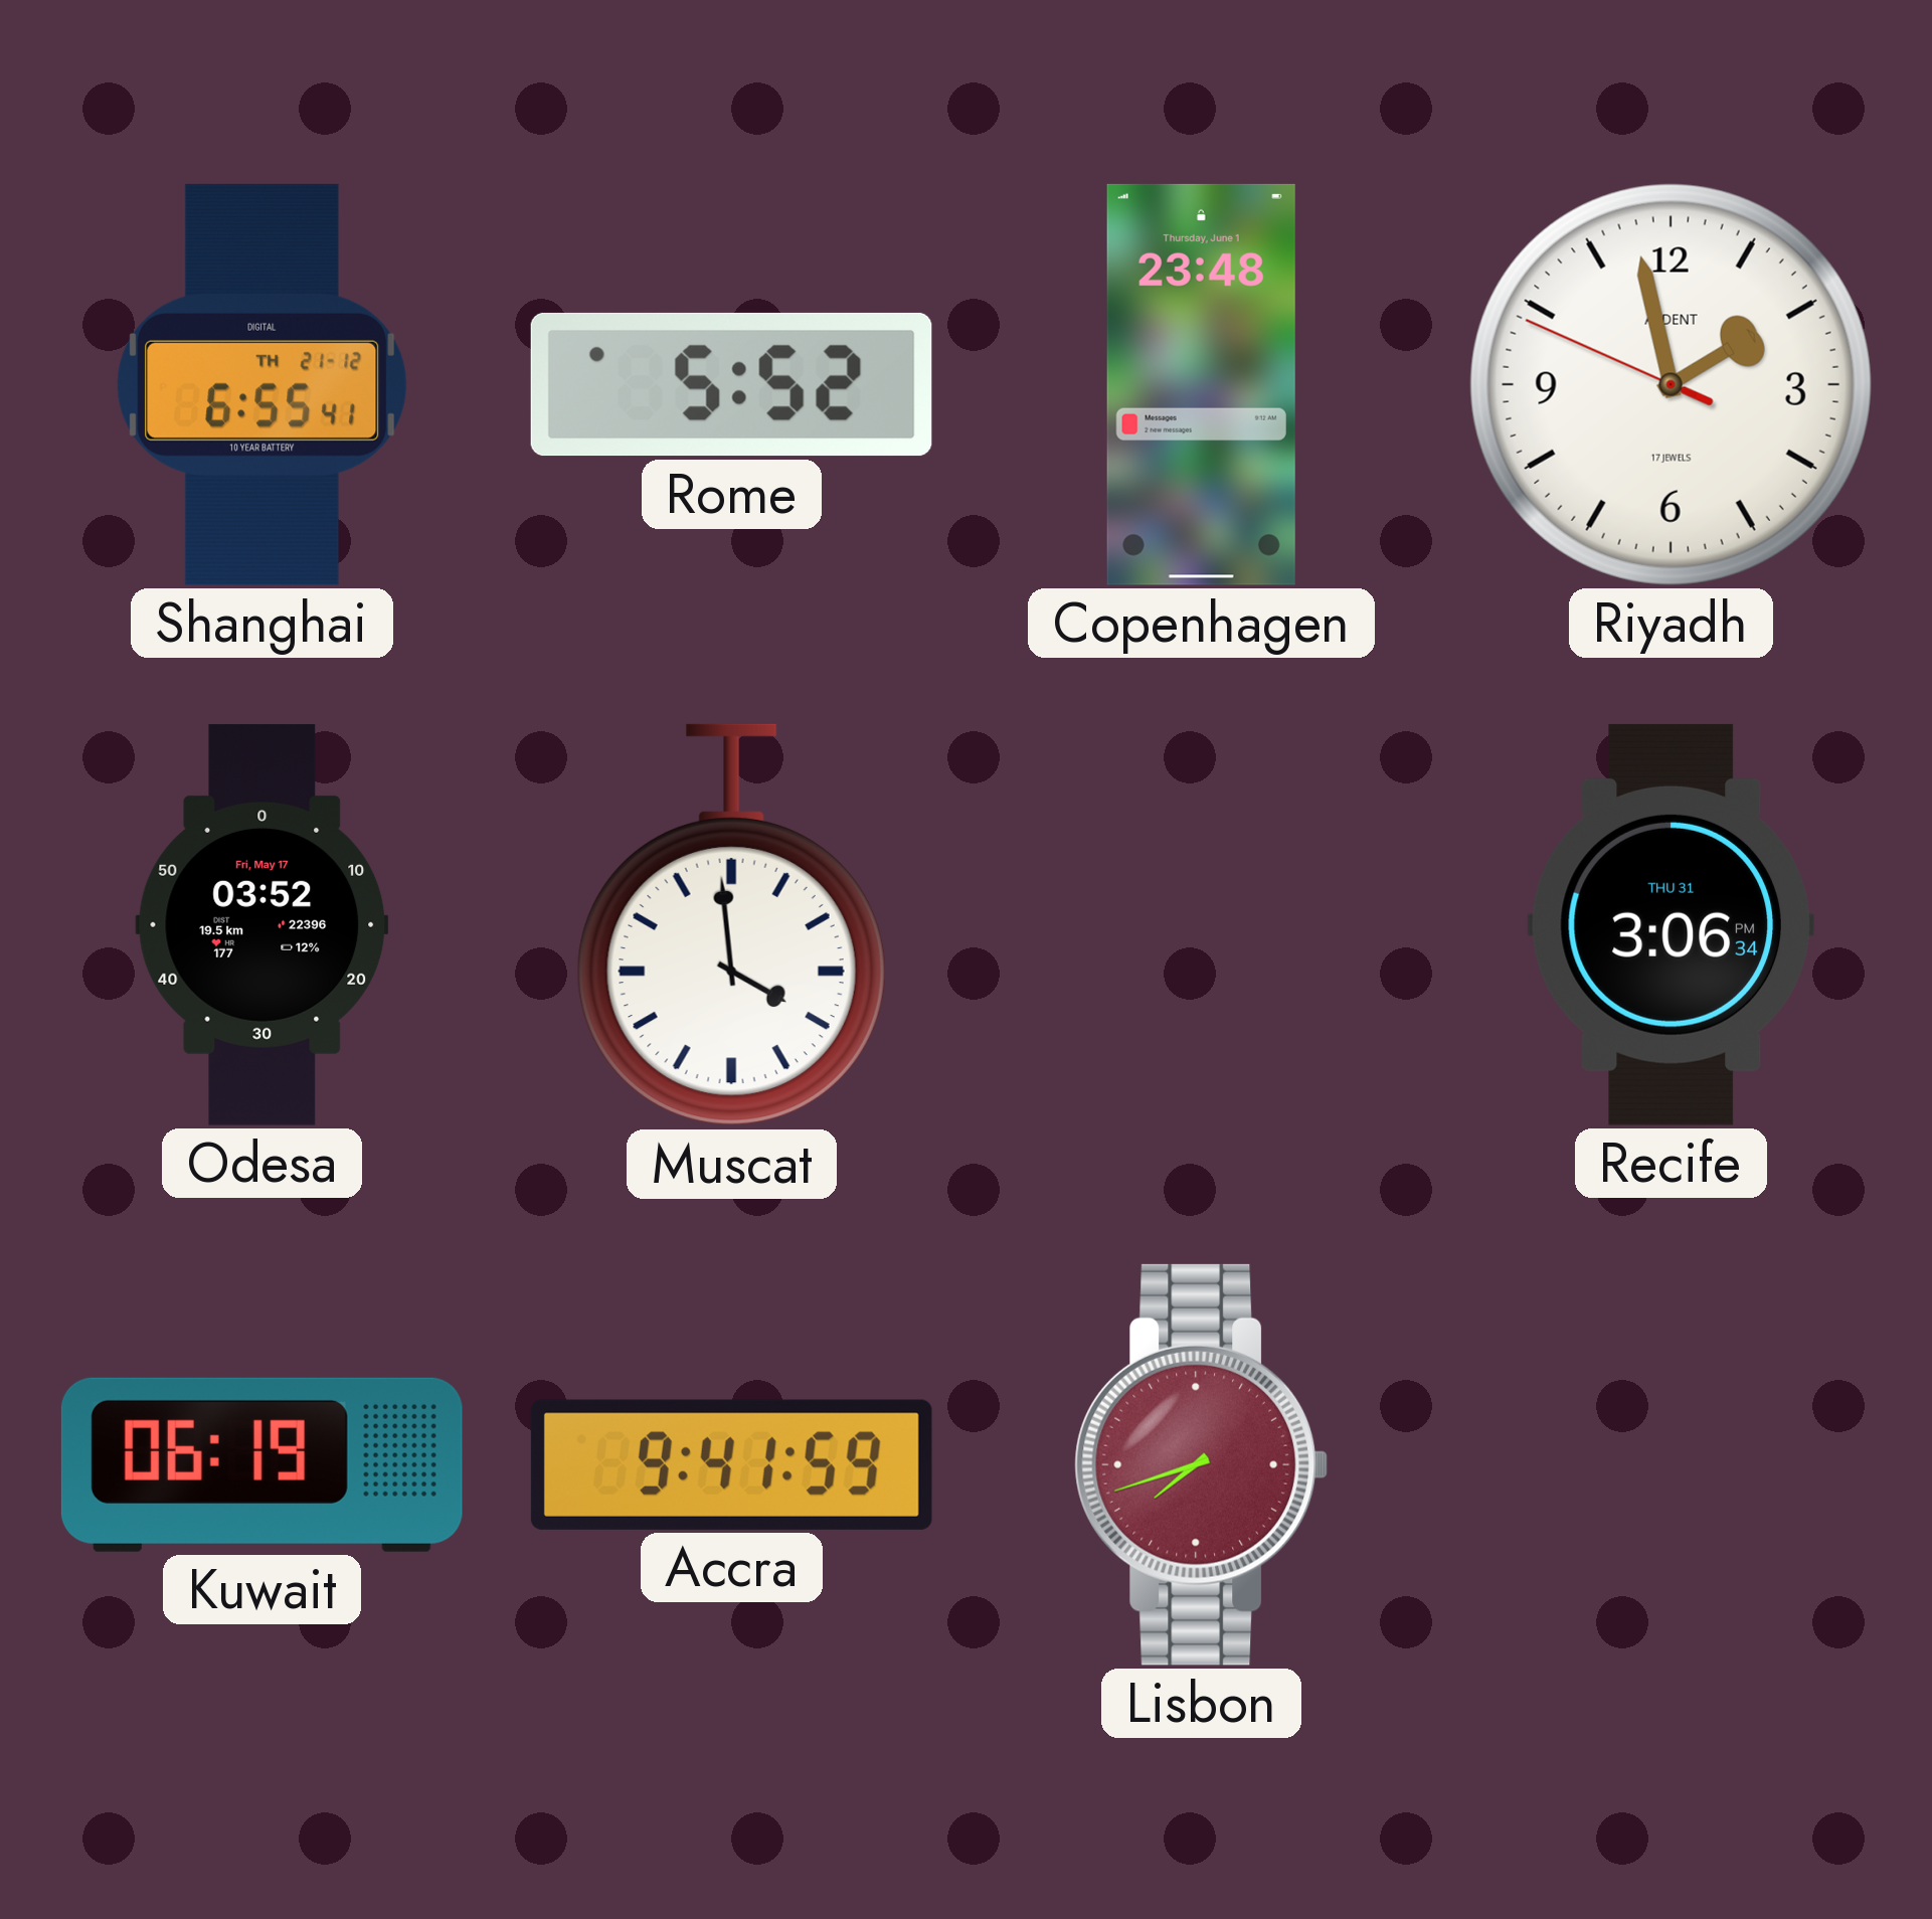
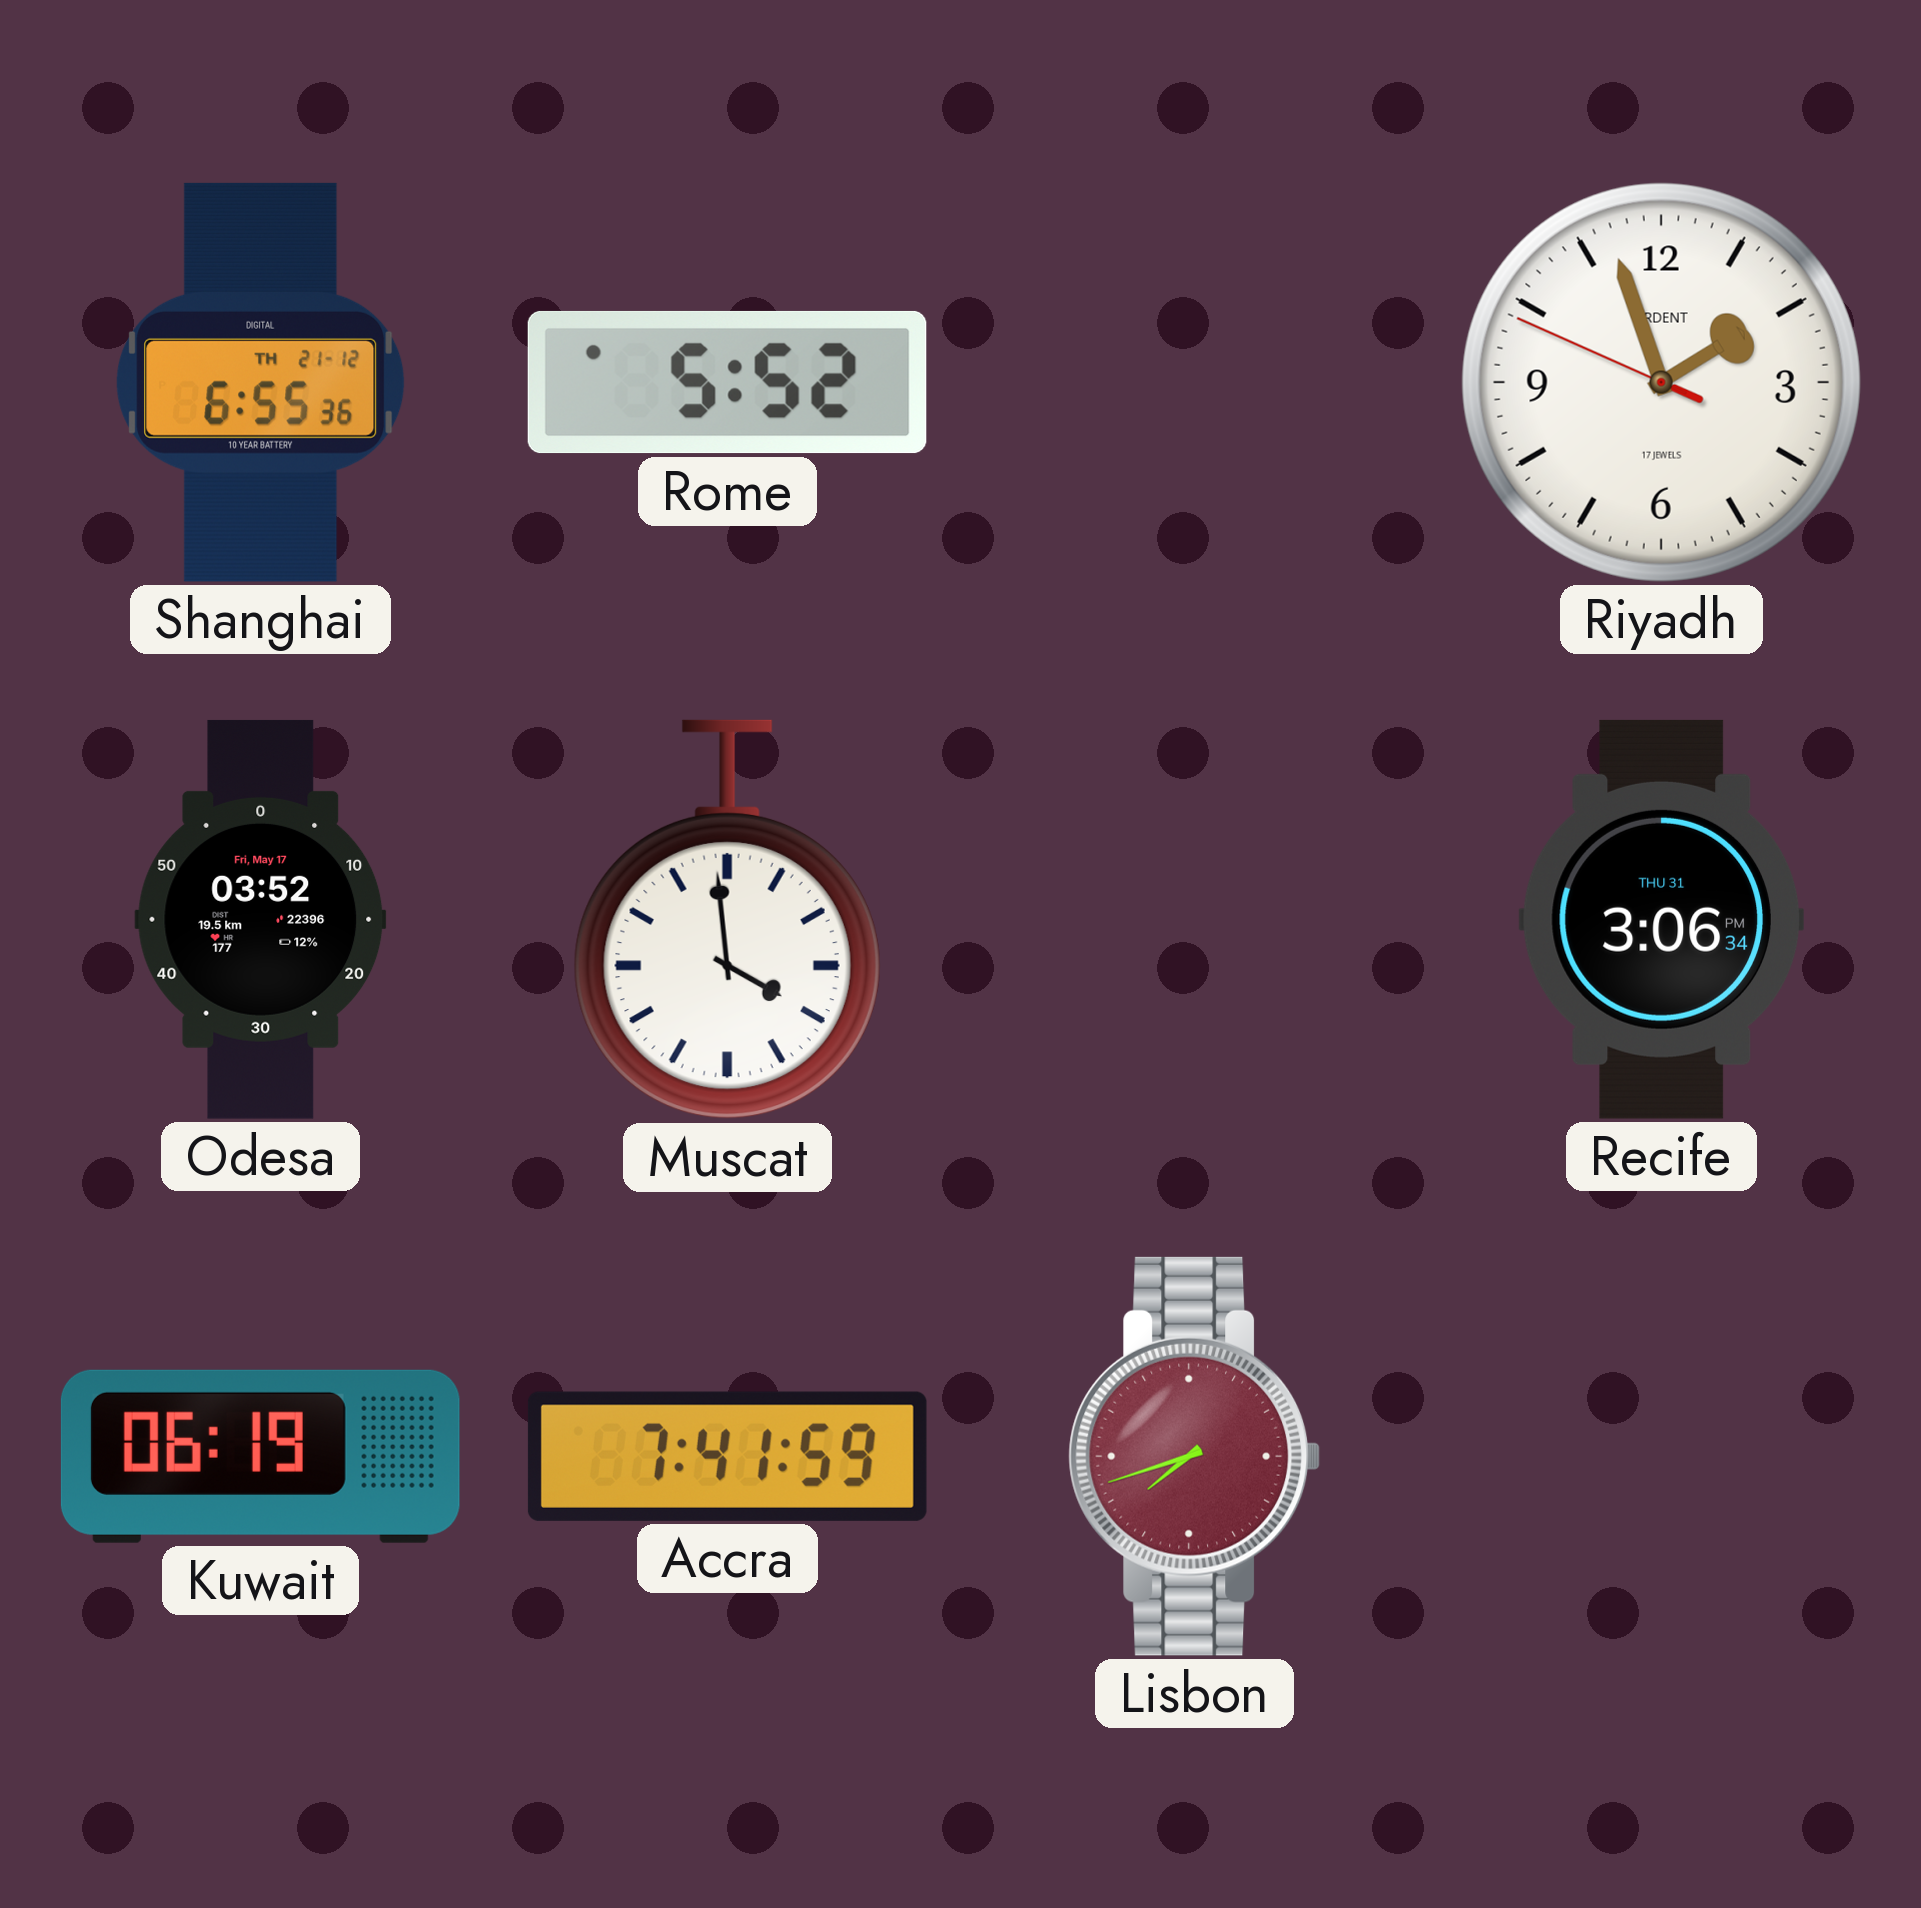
Shanghai: 6:55:41 -> 6:55:36 (261, 382)
Copenhagen: 23:48 -> none (1201, 384)
Riyadh: 1:57 -> 1:56 (1661, 382)
Accra: 9:41 -> 7:41 (727, 1456)
